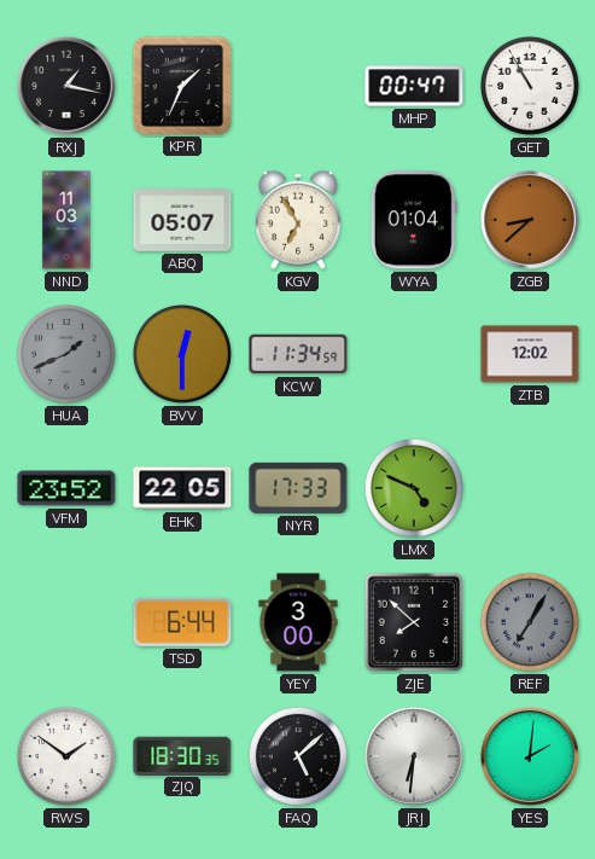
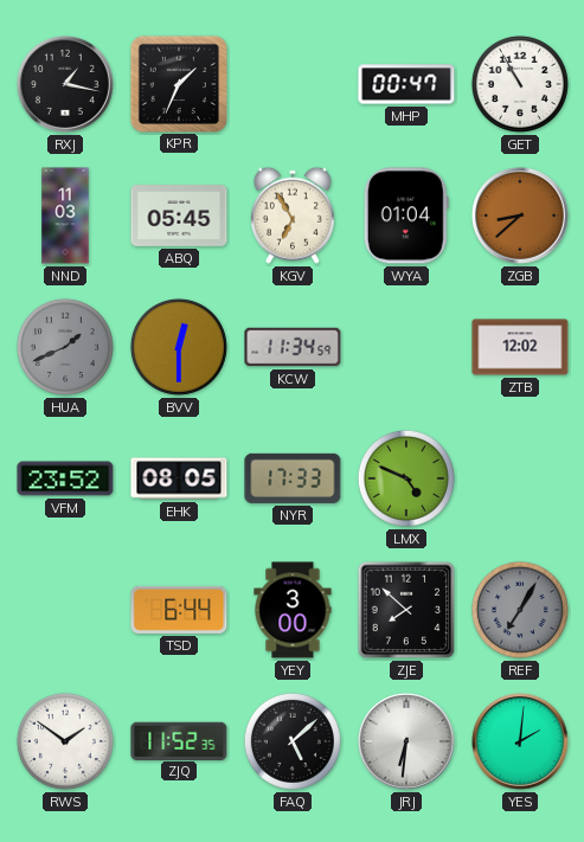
ABQ: 05:07 -> 05:45 (179, 216)
EHK: 22:05 -> 08:05 (179, 478)
ZJQ: 18:30 -> 11:52 (179, 740)
